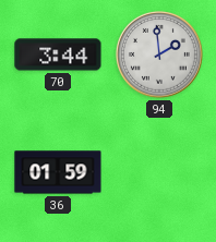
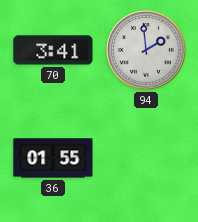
70: 3:44 -> 3:41 (53, 50)
36: 01:59 -> 01:55 (53, 158)
